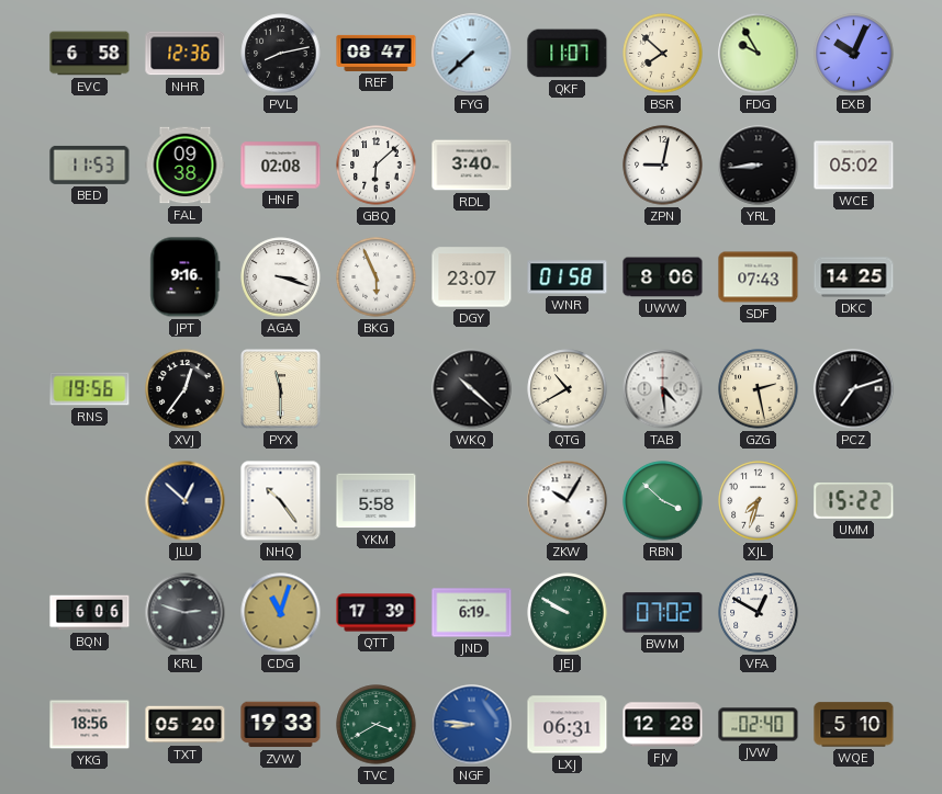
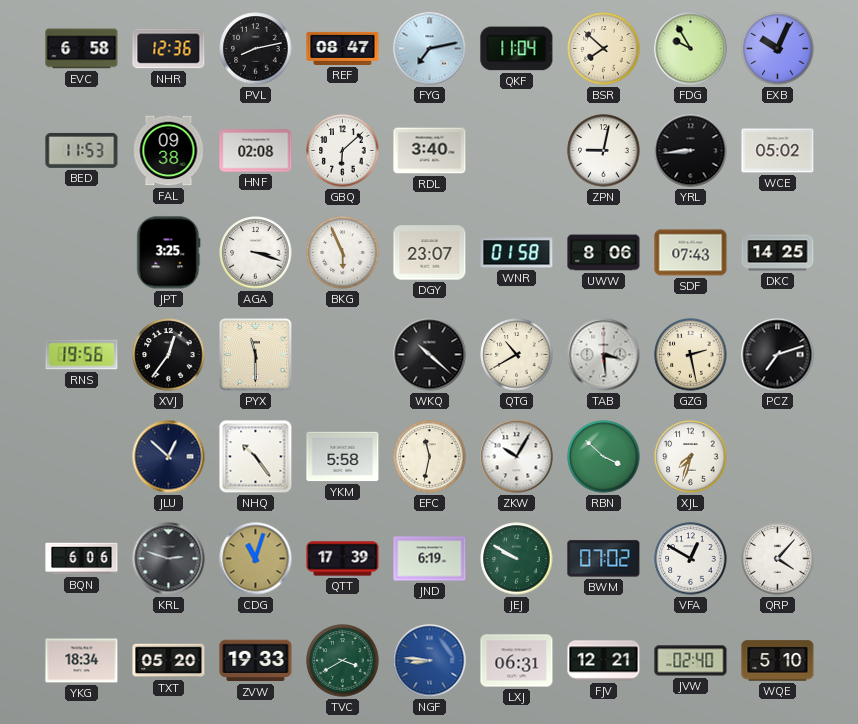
FYG: 7:38 -> 7:13 (430, 49)
QKF: 11:07 -> 11:04 (517, 49)
JPT: 9:16 -> 3:25 (169, 253)
TAB: 4:29 -> 3:29 (604, 355)
EFC: none -> 11:32 (430, 457)
UMM: 15:22 -> none (854, 501)
QRP: none -> 4:07 (778, 559)
YKG: 18:56 -> 18:34 (82, 661)
FJV: 12:28 -> 12:21 (604, 661)
